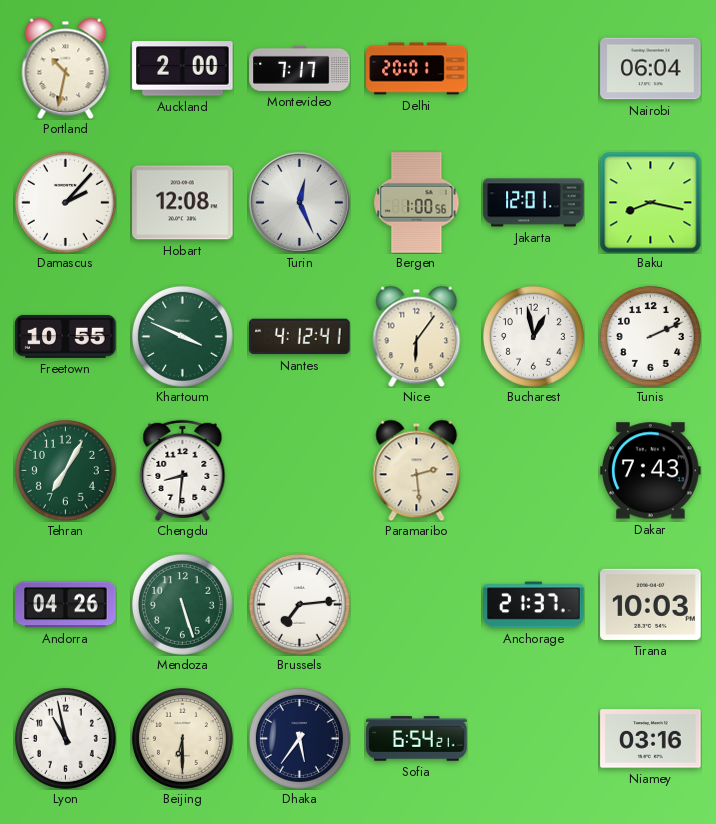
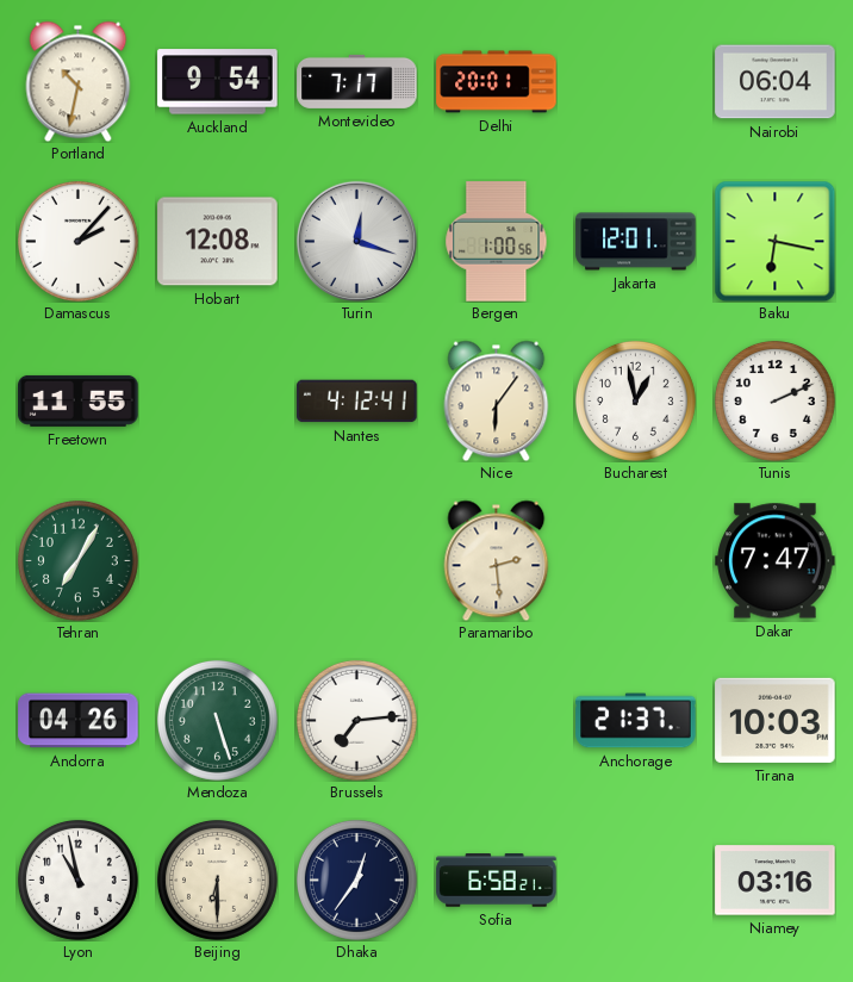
Auckland: 2:00 -> 9:54 (218, 82)
Turin: 12:26 -> 12:18 (356, 241)
Baku: 8:17 -> 6:17 (774, 241)
Freetown: 10:55 -> 11:55 (79, 400)
Khartoum: 3:49 -> none (182, 336)
Chengdu: 8:31 -> none (183, 470)
Dakar: 7:43 -> 7:47 (776, 561)
Dhaka: 5:36 -> 12:36 (356, 880)
Sofia: 6:54 -> 6:58 (497, 881)
